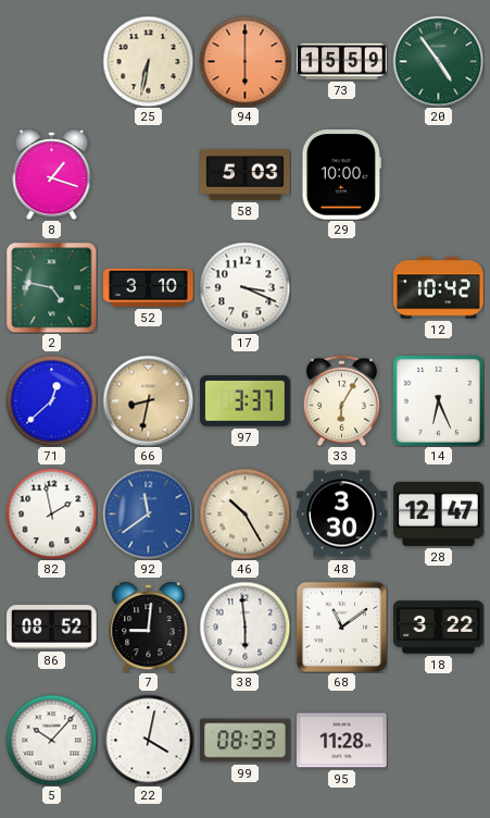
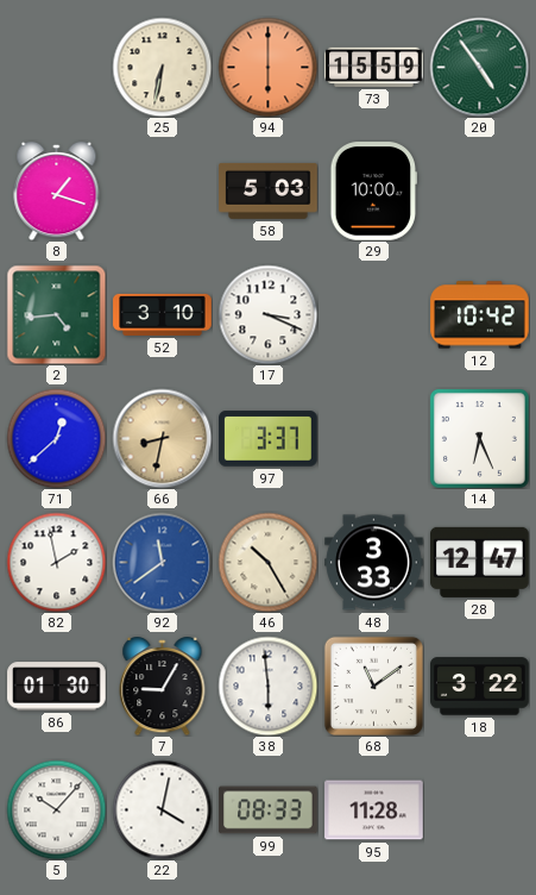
2: 4:47 -> 4:44 (56, 314)
33: 6:05 -> none (342, 400)
48: 3:30 -> 3:33 (374, 563)
86: 08:52 -> 01:30 (57, 687)
7: 9:01 -> 9:05 (163, 687)
